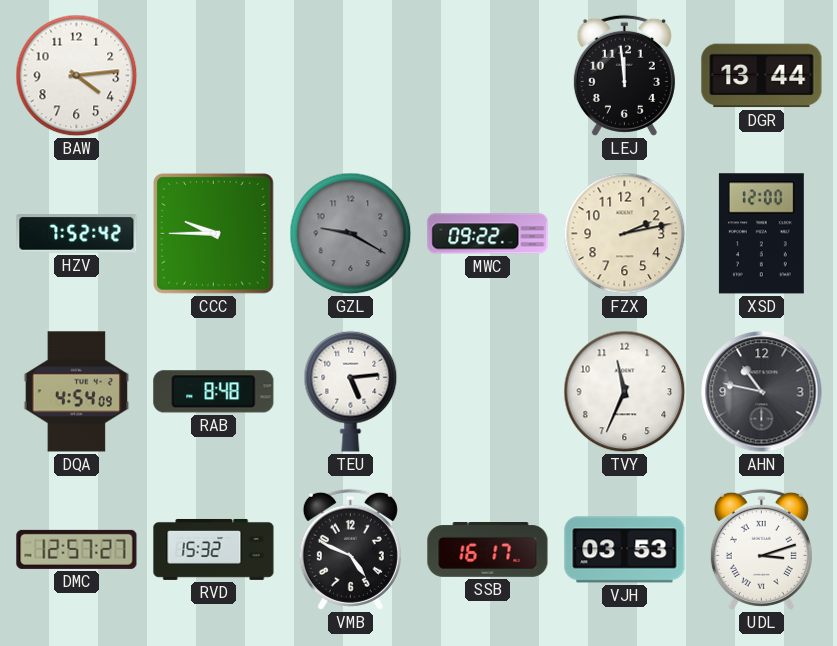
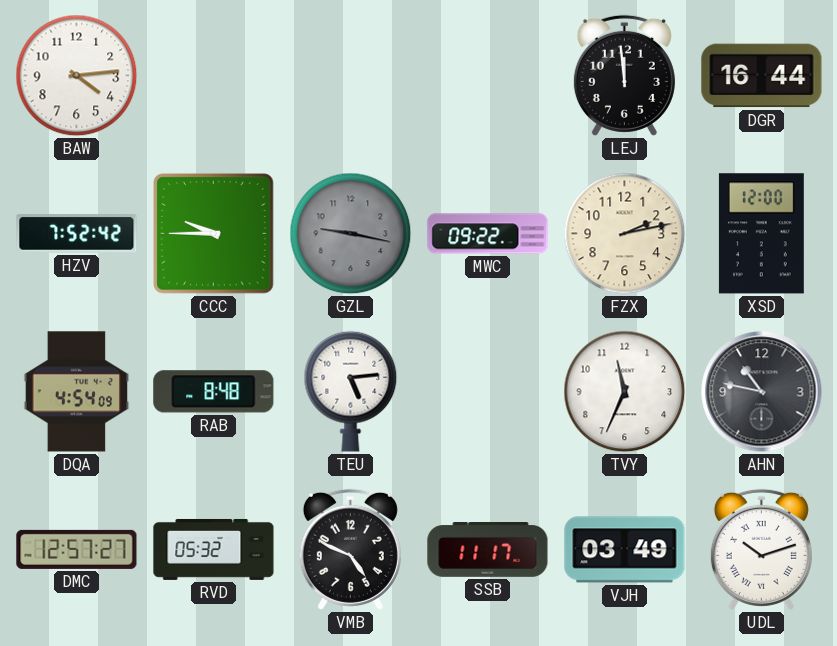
DGR: 13:44 -> 16:44 (762, 76)
GZL: 9:20 -> 9:17 (351, 234)
RVD: 15:32 -> 05:32 (214, 549)
SSB: 16:17 -> 11:17 (488, 550)
VJH: 03:53 -> 03:49 (625, 550)
UDL: 3:12 -> 10:12 (761, 549)
